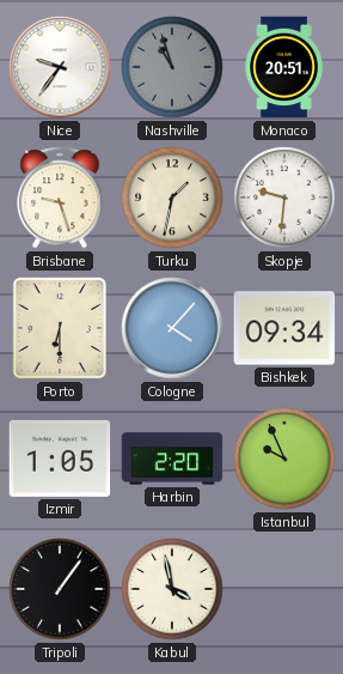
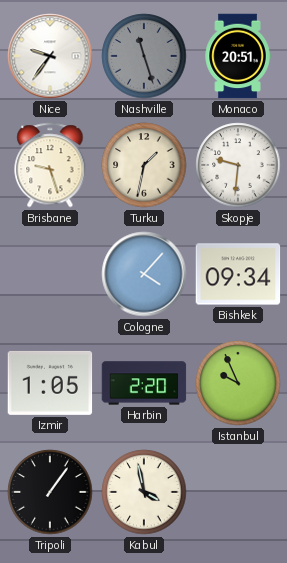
Nashville: 10:57 -> 11:27 (144, 56)
Porto: 6:30 -> none (59, 328)
